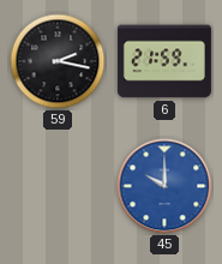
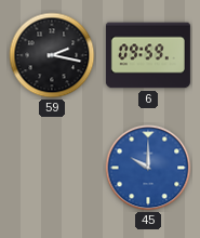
6: 21:59 -> 09:59 (148, 55)
